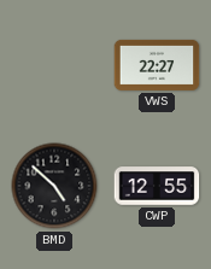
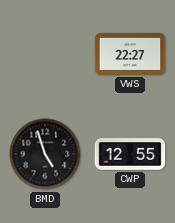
BMD: 4:52 -> 4:57 (45, 154)
